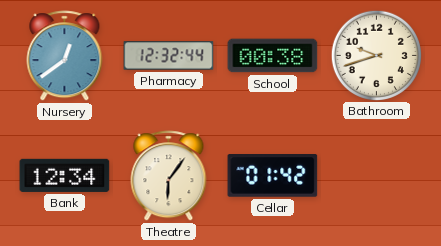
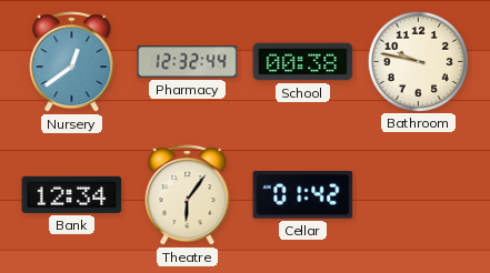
Bathroom: 9:42 -> 9:47 (418, 61)
